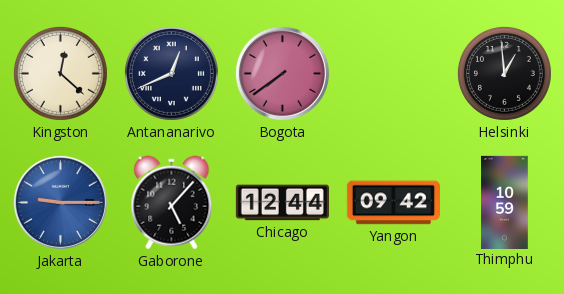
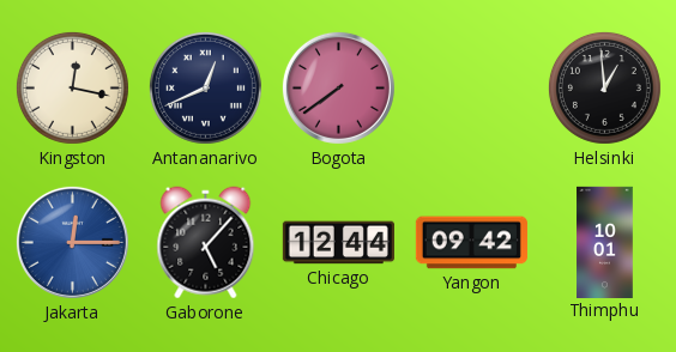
Kingston: 12:22 -> 12:17 (72, 87)
Jakarta: 9:15 -> 12:15 (72, 242)
Thimphu: 10:59 -> 10:01 (605, 242)
